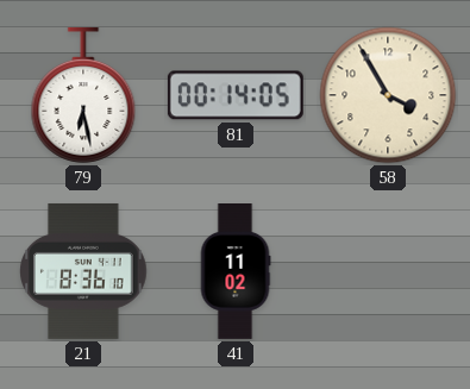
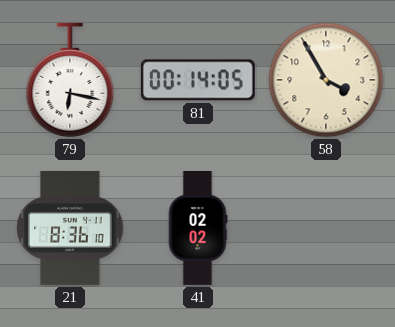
79: 6:28 -> 6:17 (70, 80)
41: 11:02 -> 02:02 (198, 229)
